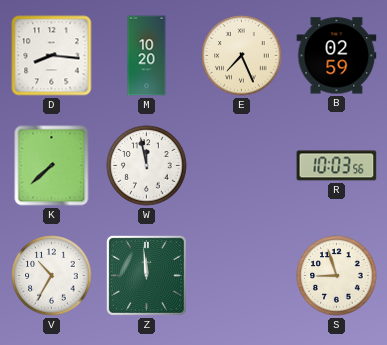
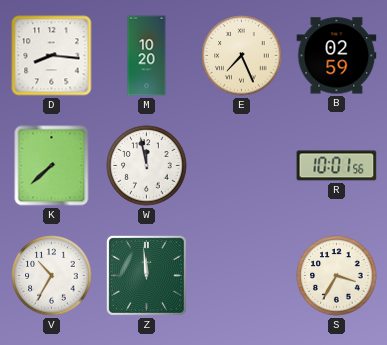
R: 10:03 -> 10:01 (337, 166)
S: 8:57 -> 3:35 (337, 276)
